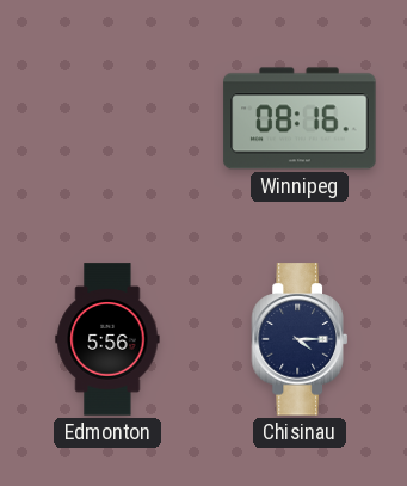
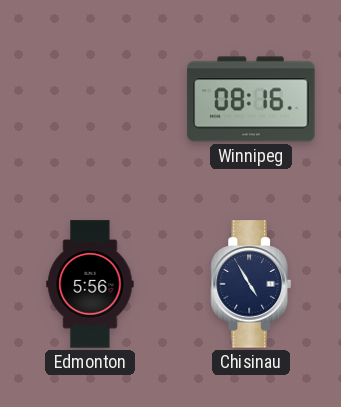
Chisinau: 4:15 -> 4:55 (251, 284)
